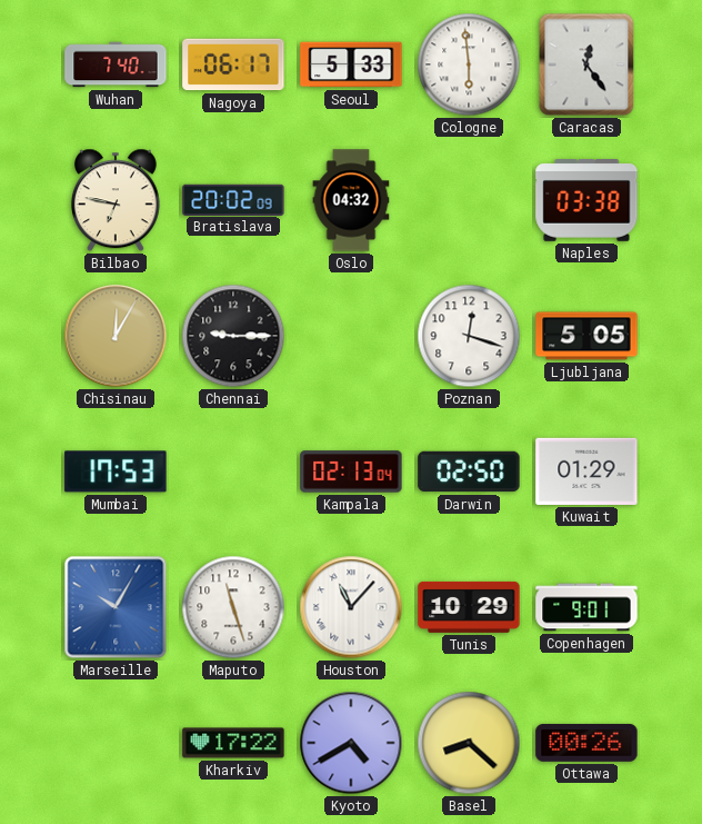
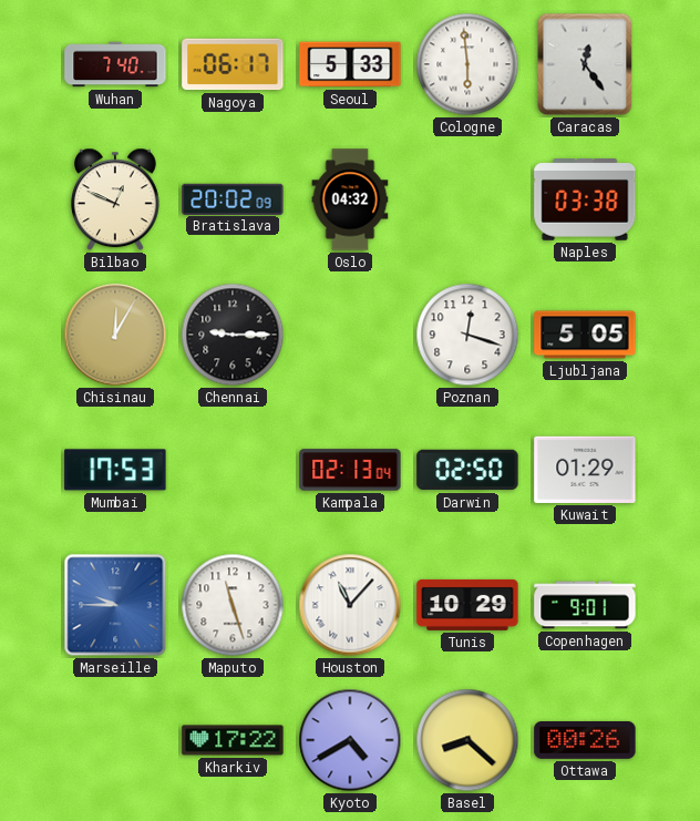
Bilbao: 6:47 -> 12:49 (115, 199)
Marseille: 10:05 -> 9:45 (115, 605)
